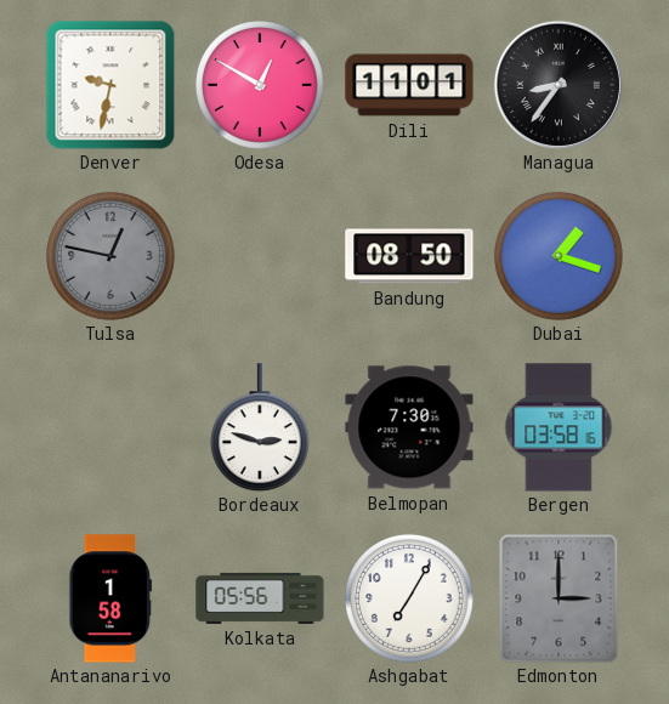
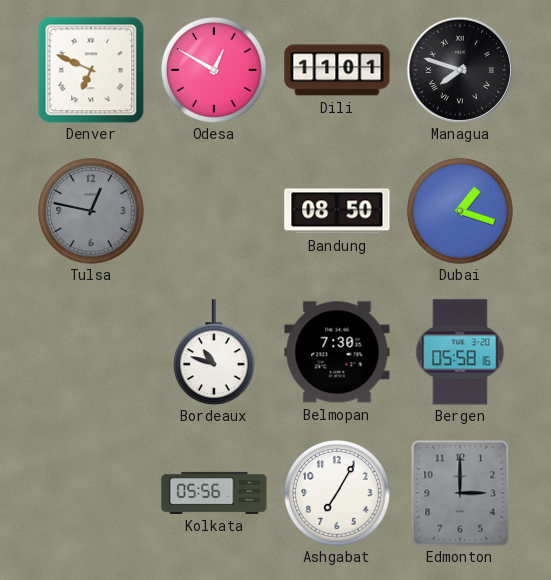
Denver: 9:32 -> 6:49 (91, 70)
Managua: 8:36 -> 7:48 (460, 70)
Bordeaux: 2:48 -> 10:48 (214, 352)
Bergen: 03:58 -> 05:58 (460, 352)
Antananarivo: 1:58 -> none (110, 598)
